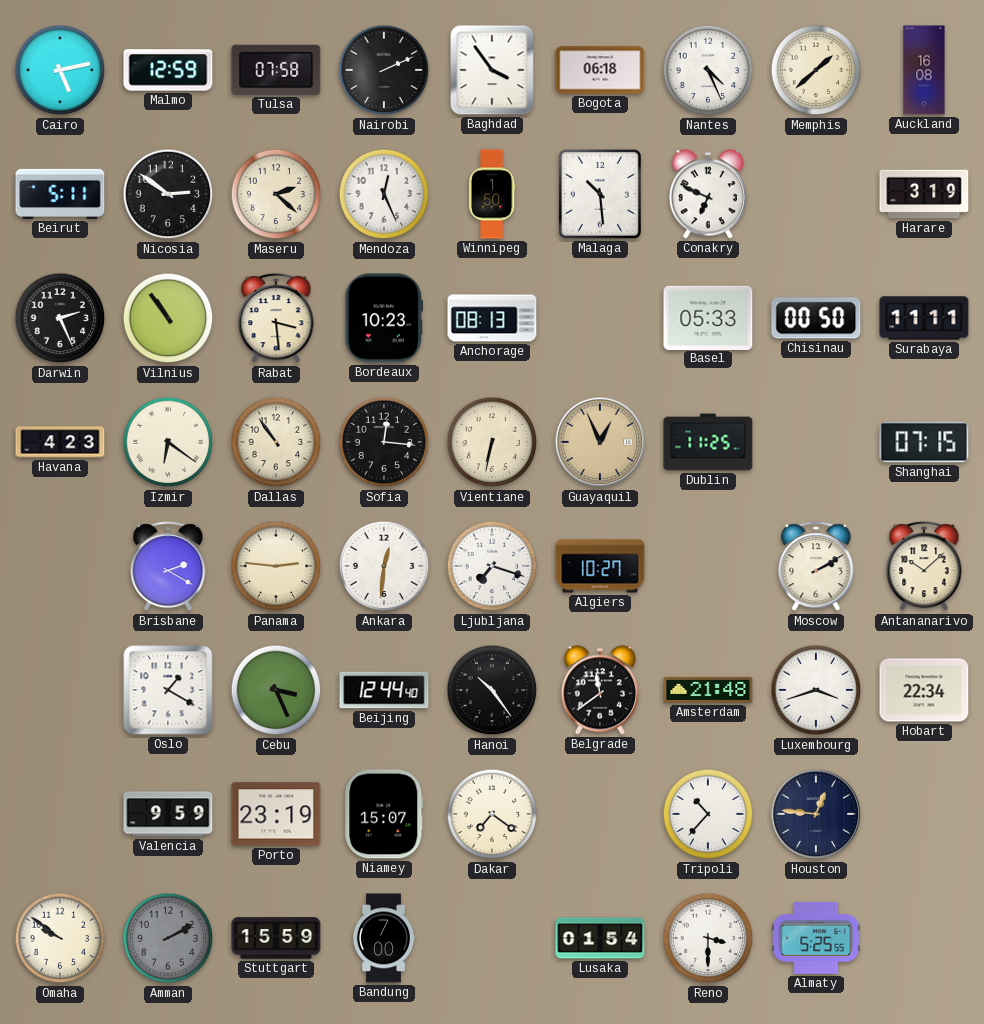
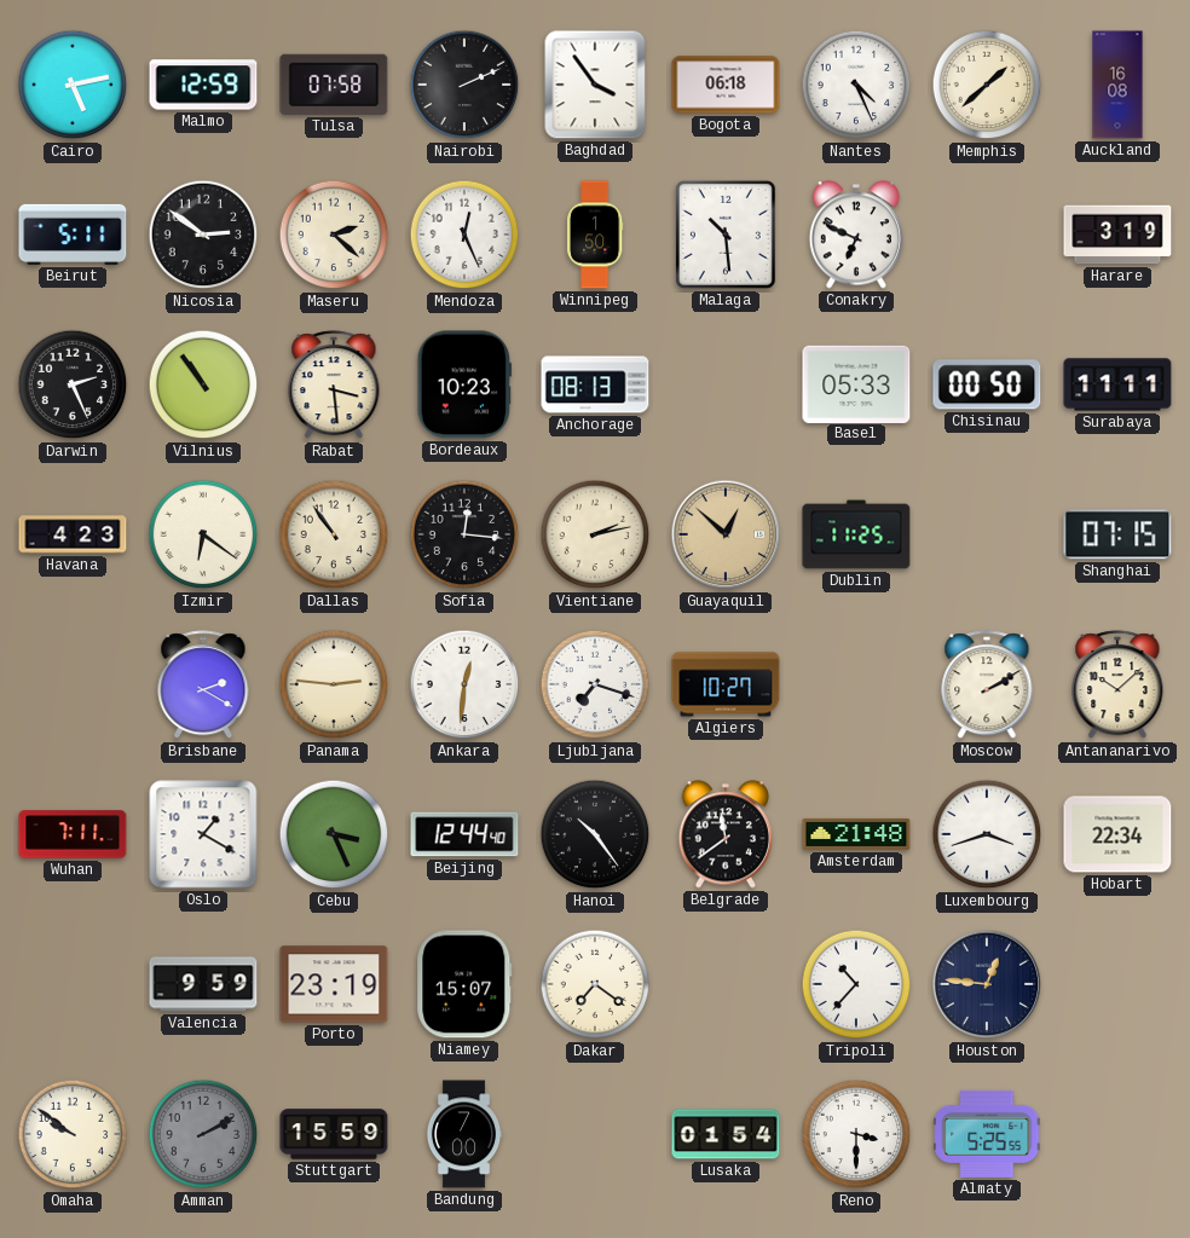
Vientiane: 6:32 -> 2:13 (595, 534)
Guayaquil: 12:56 -> 12:52 (726, 534)
Wuhan: none -> 7:11 (73, 834)
